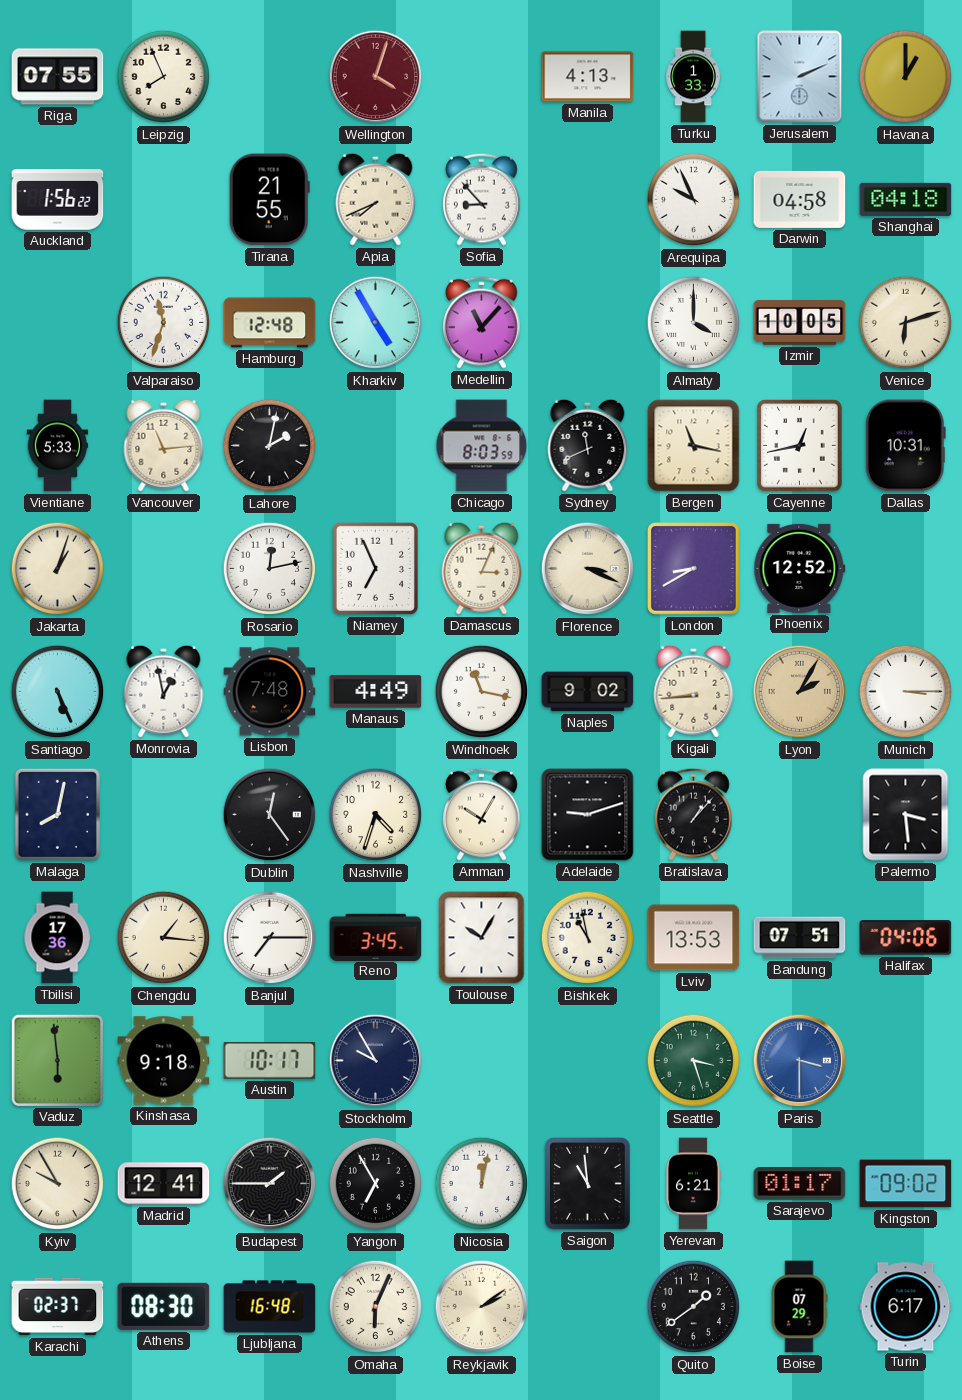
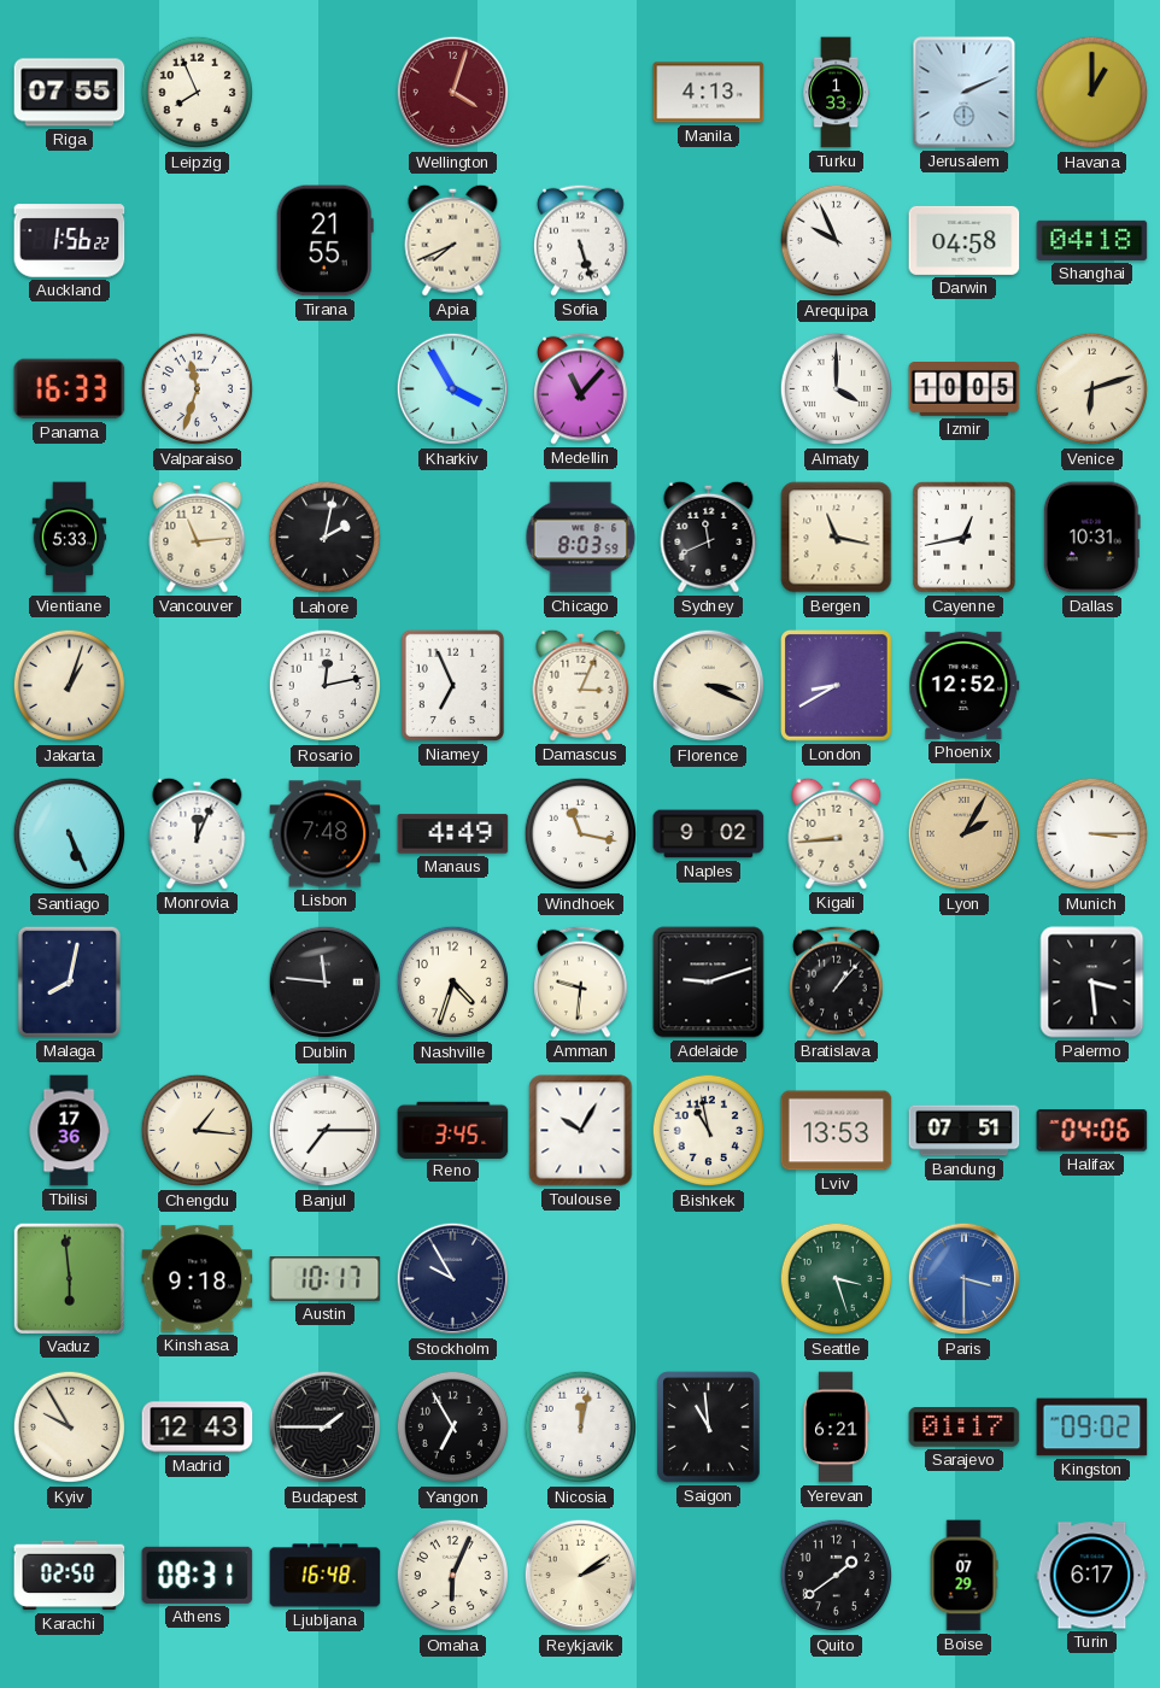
Sofia: 8:53 -> 5:27 (581, 240)
Panama: none -> 16:33 (70, 389)
Hamburg: 12:48 -> none (270, 323)
Kharkiv: 4:55 -> 3:55 (453, 389)
Monrovia: 12:58 -> 12:04 (198, 833)
Dublin: 12:24 -> 11:46 (326, 983)
Amman: 10:05 -> 9:31 (581, 981)
Madrid: 12:41 -> 12:43 (198, 1428)
Karachi: 02:37 -> 02:50 (70, 1576)
Athens: 08:30 -> 08:31 (198, 1575)
